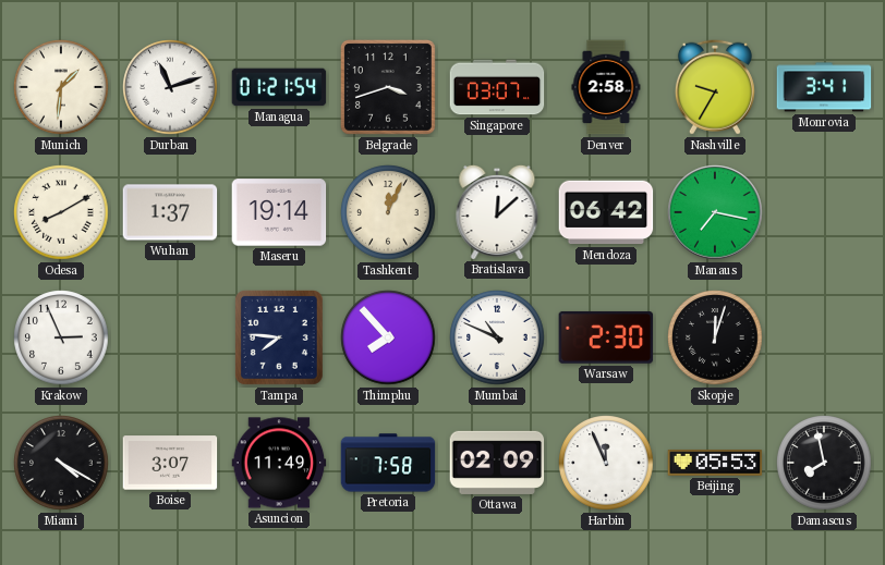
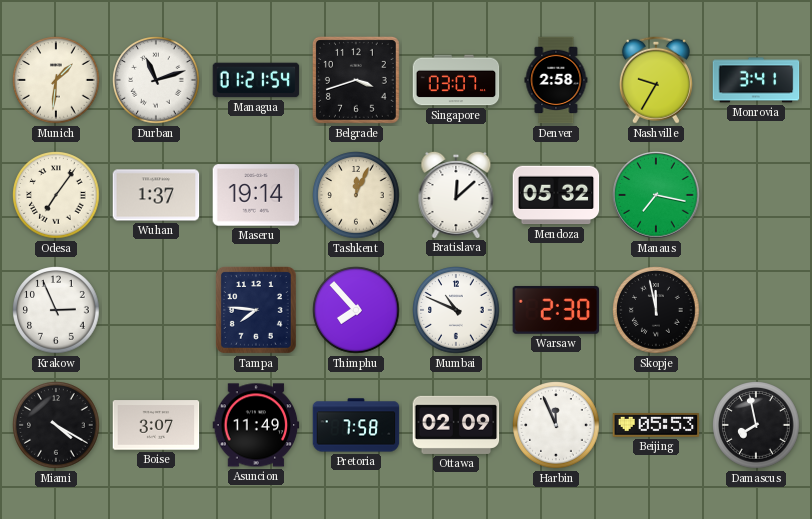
Odesa: 8:10 -> 7:06 (56, 195)
Mendoza: 06:42 -> 05:32 (556, 195)
Skopje: 12:03 -> 11:58 (656, 310)
